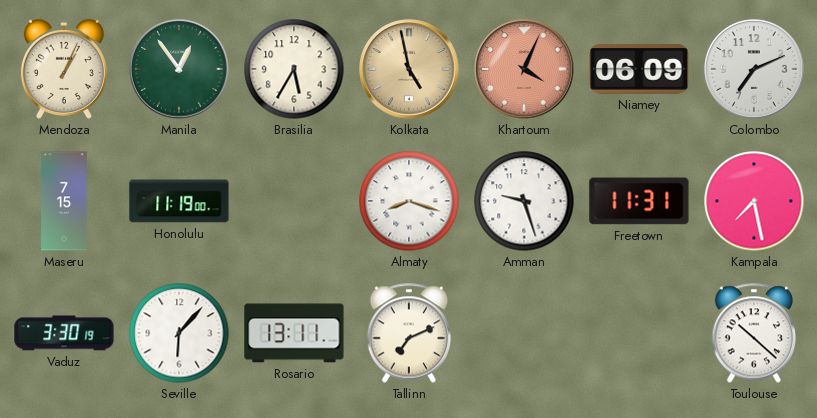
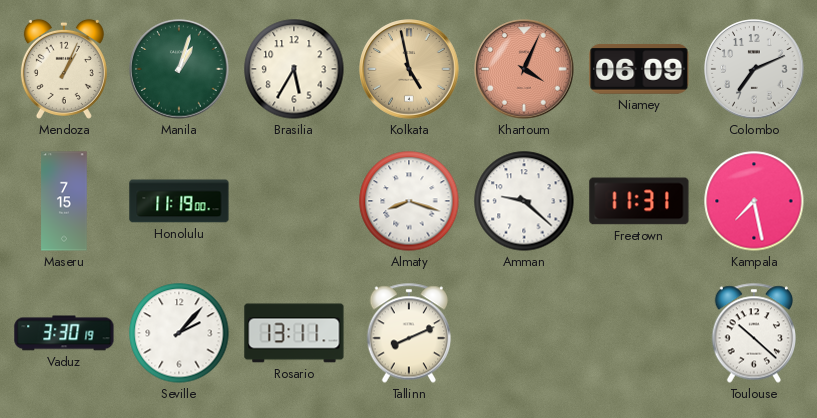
Manila: 12:54 -> 1:03 (179, 69)
Amman: 9:27 -> 9:22 (524, 201)
Seville: 6:07 -> 2:07 (179, 333)
Tallinn: 7:11 -> 8:11 (409, 333)
